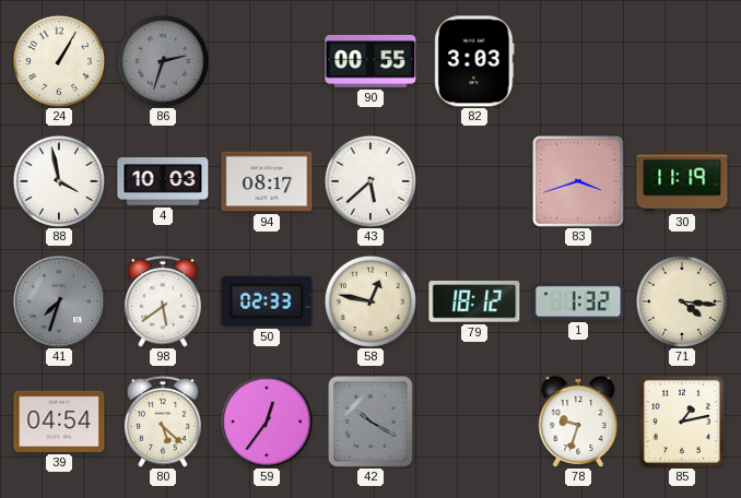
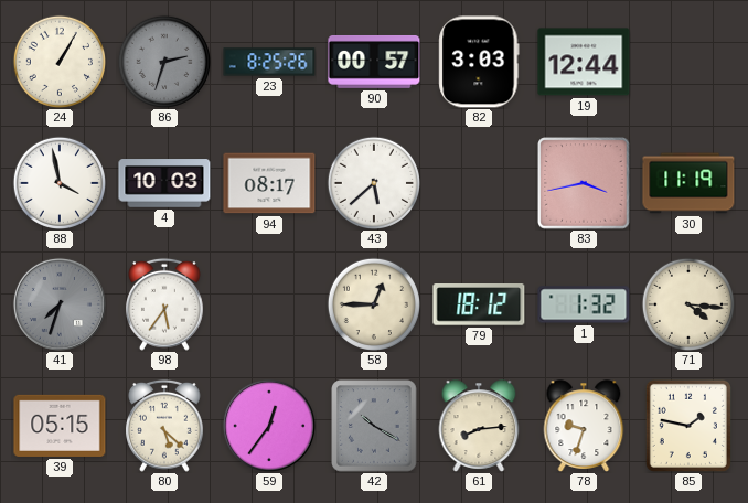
23: none -> 8:25 (269, 62)
90: 00:55 -> 00:57 (374, 62)
19: none -> 12:44 (584, 62)
83: 3:42 -> 3:43 (584, 183)
98: 5:39 -> 5:36 (165, 304)
50: 02:33 -> none (267, 301)
58: 12:47 -> 12:45 (373, 303)
39: 04:54 -> 05:15 (60, 426)
61: none -> 8:14 (479, 426)
85: 1:13 -> 1:47 (688, 426)
